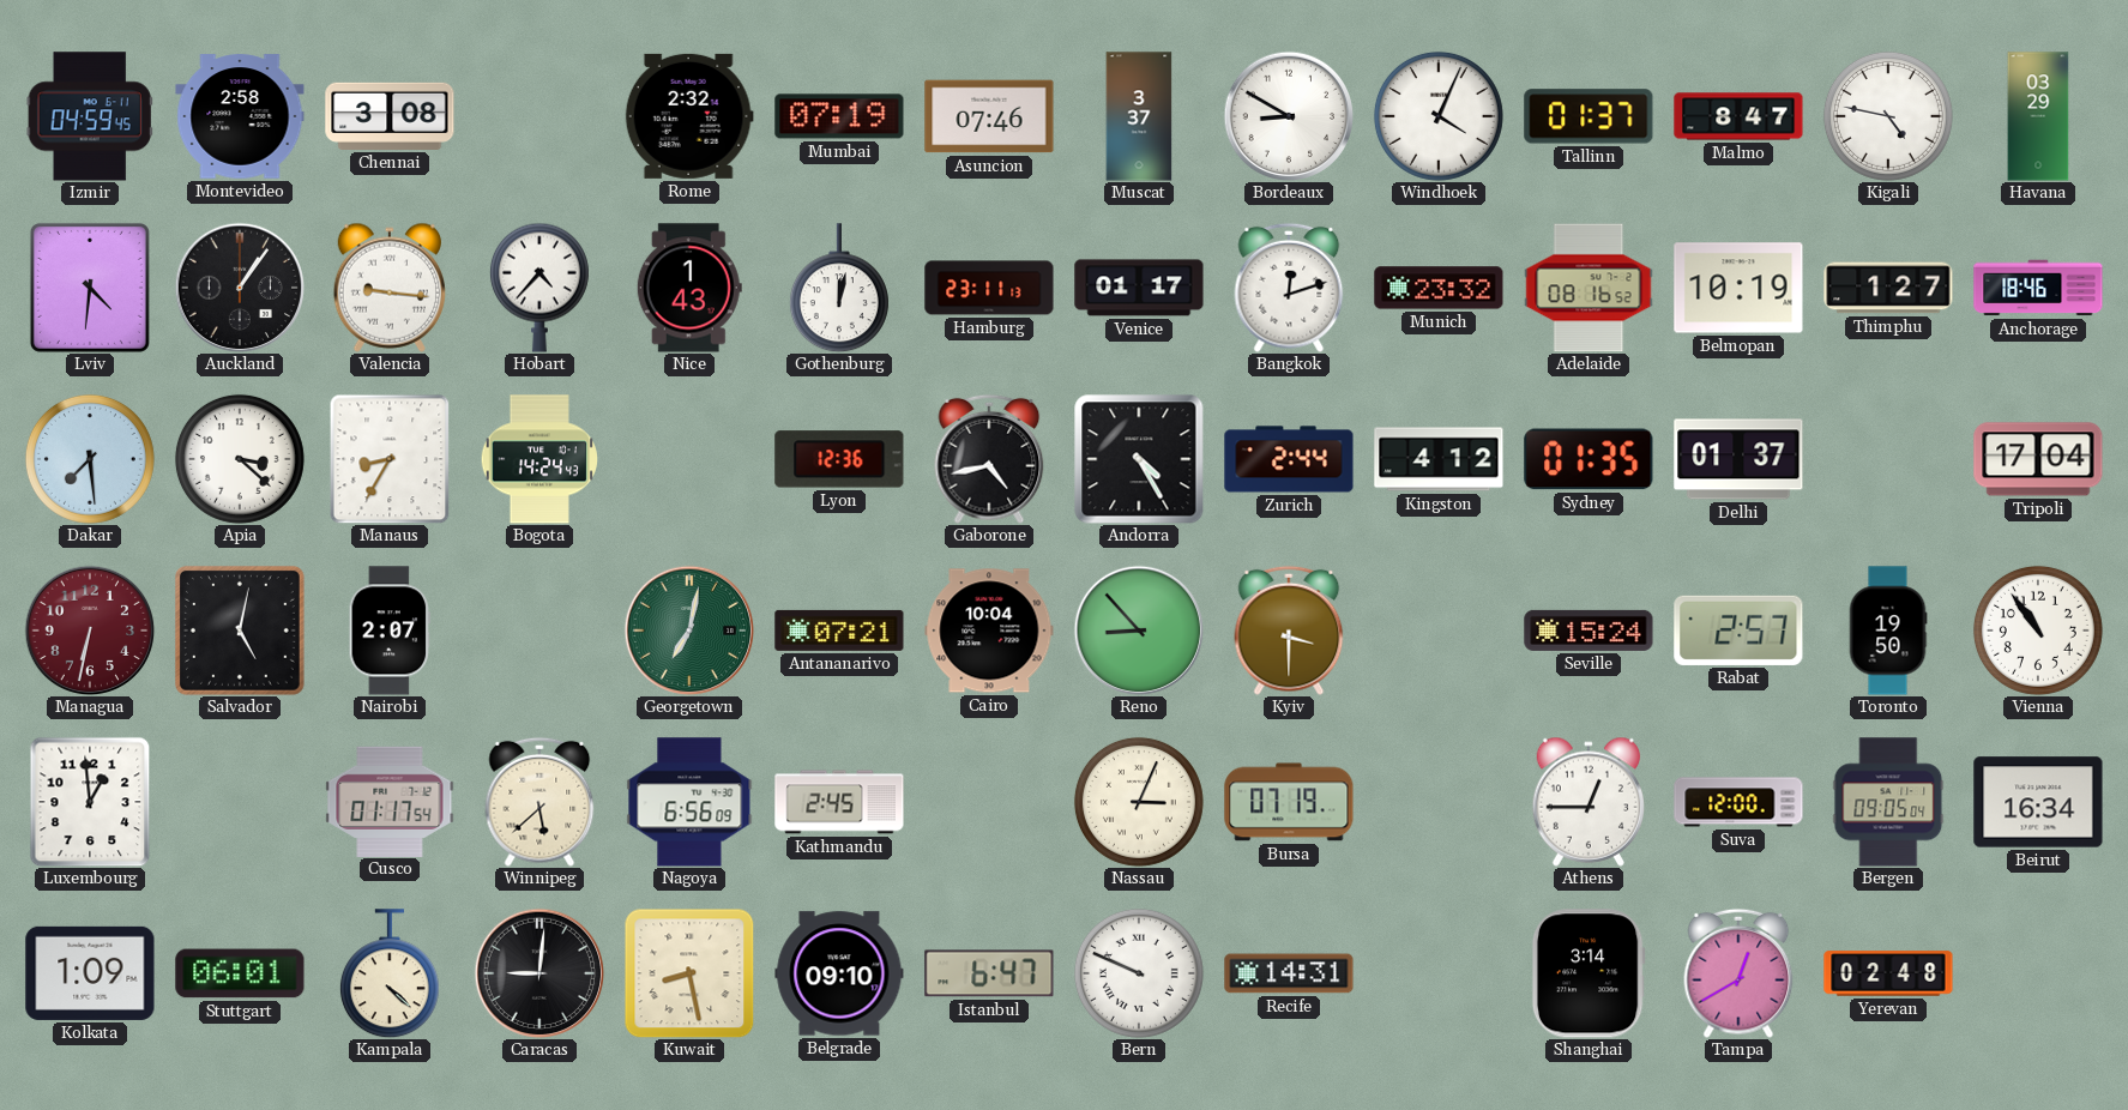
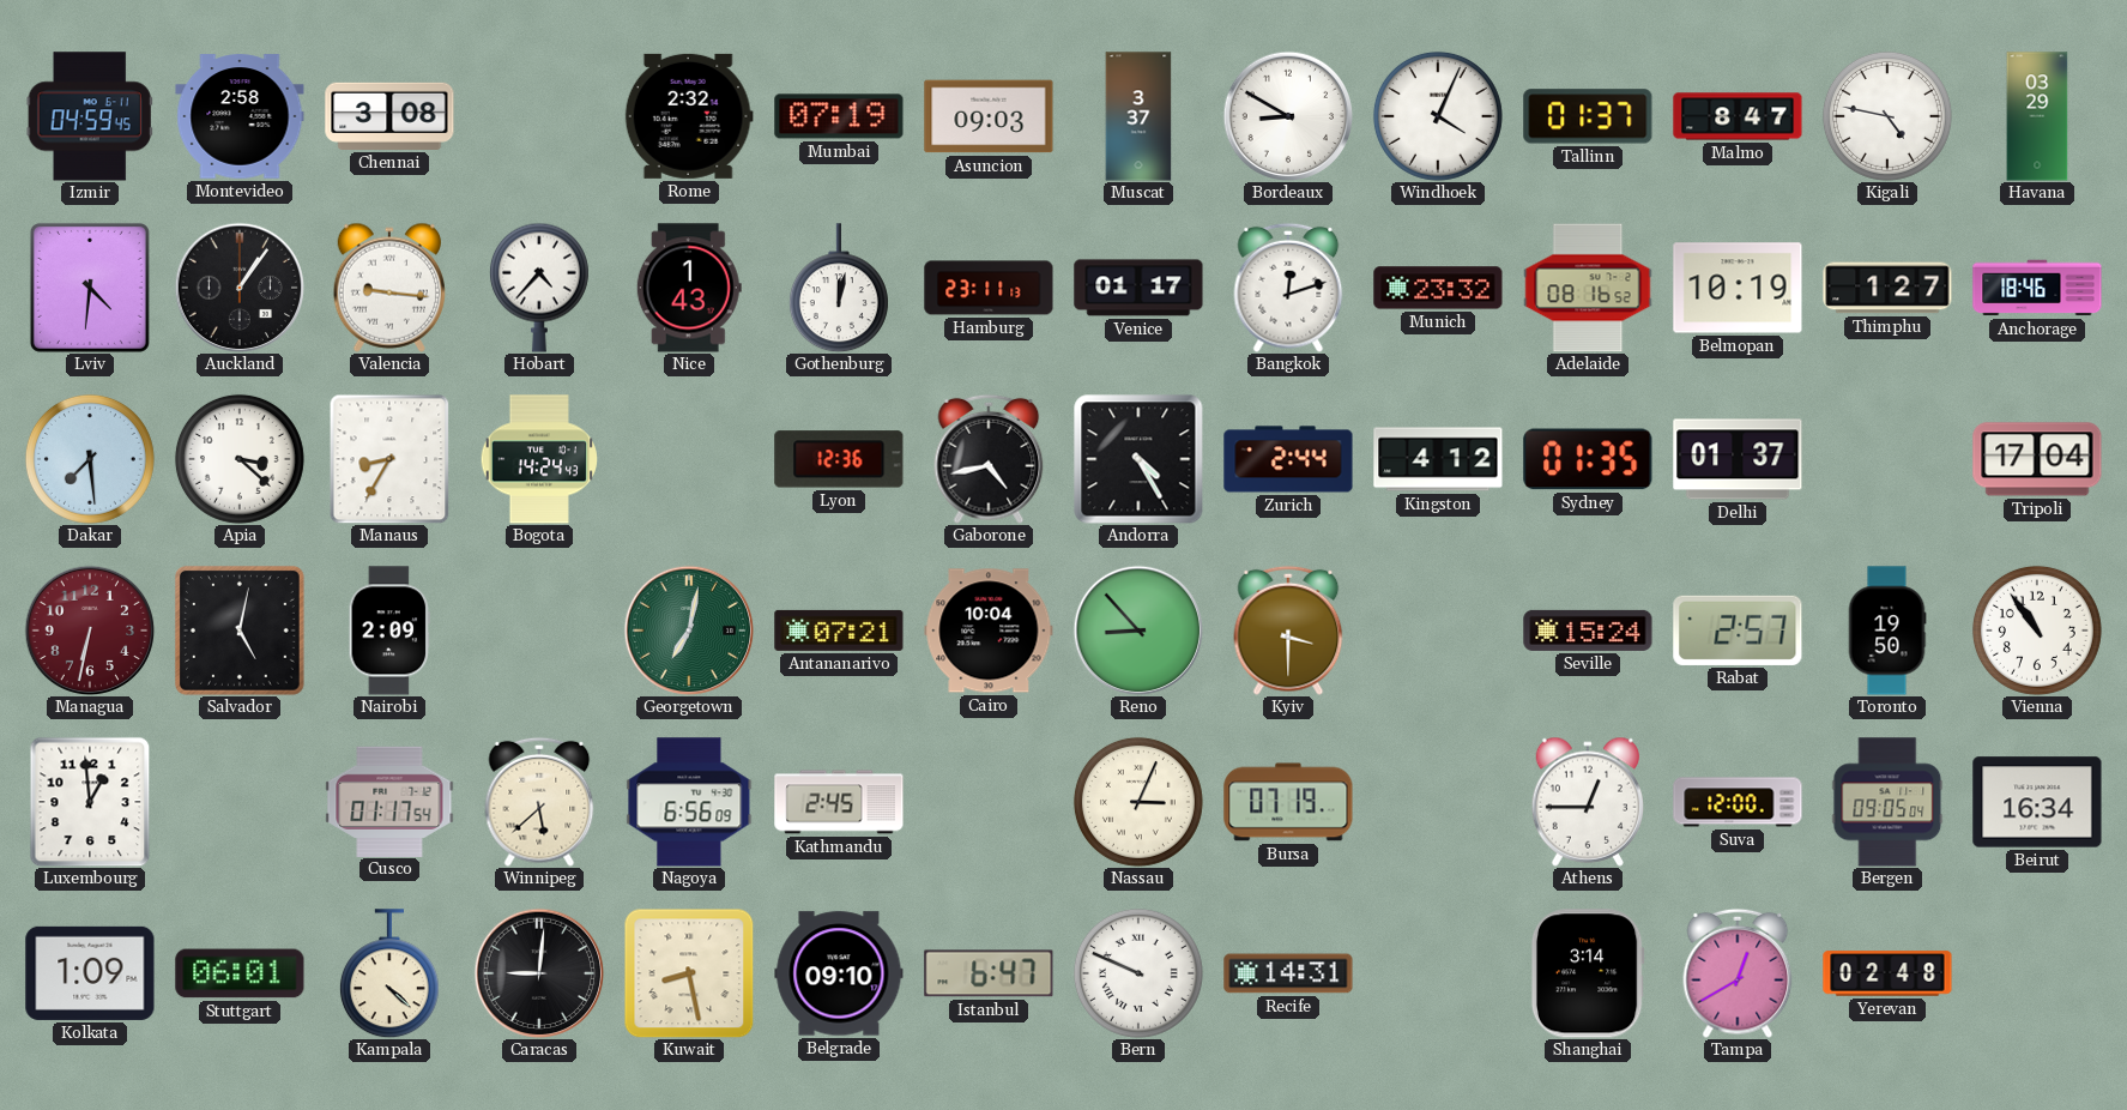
Asuncion: 07:46 -> 09:03 (989, 116)
Nairobi: 2:07 -> 2:09 (389, 631)
